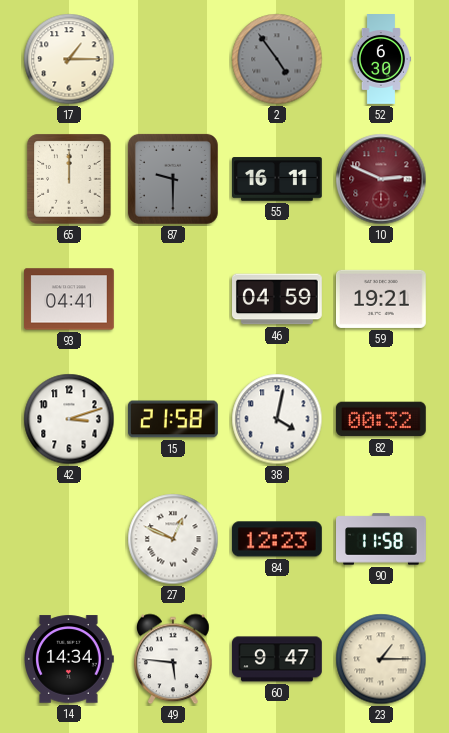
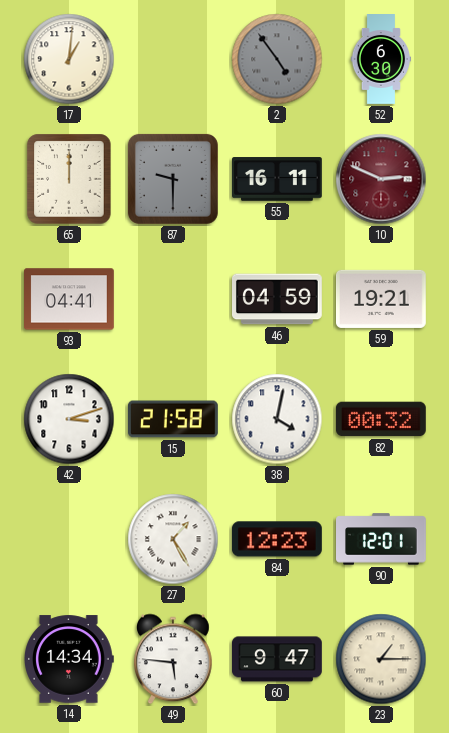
17: 1:15 -> 1:01 (69, 59)
27: 12:49 -> 1:25 (173, 539)
90: 11:58 -> 12:01 (382, 539)
